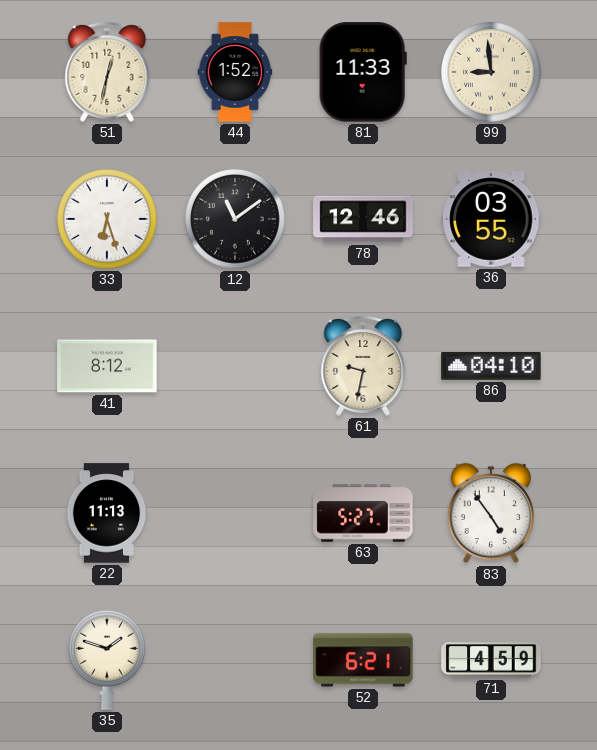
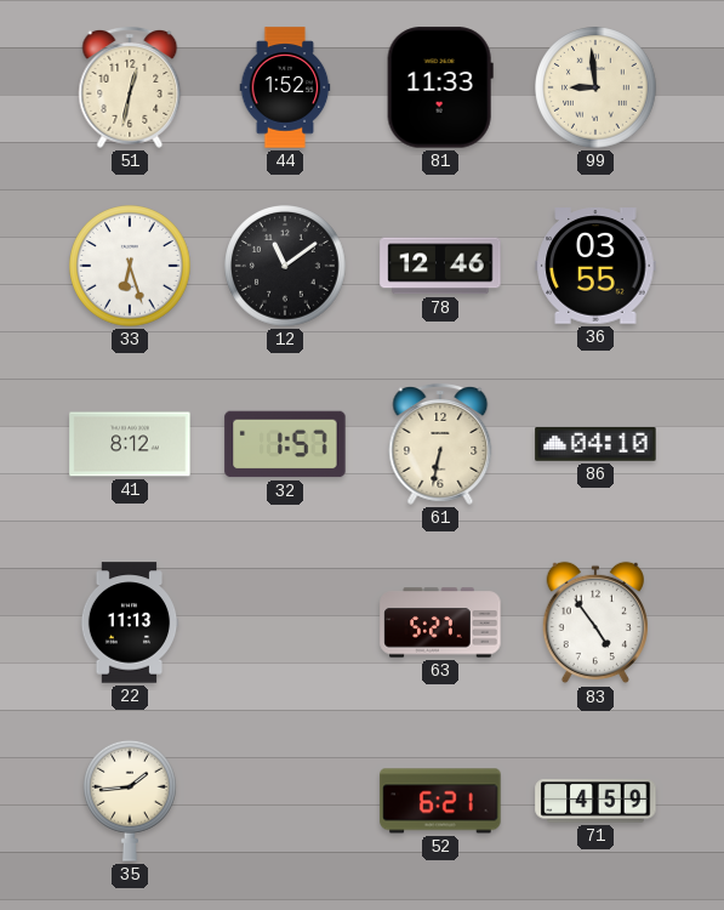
32: none -> 1:57 (285, 444)
61: 9:32 -> 6:32 (440, 444)
35: 1:48 -> 1:44 (131, 801)
